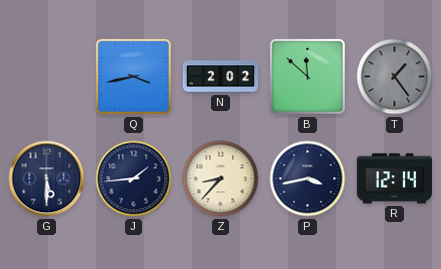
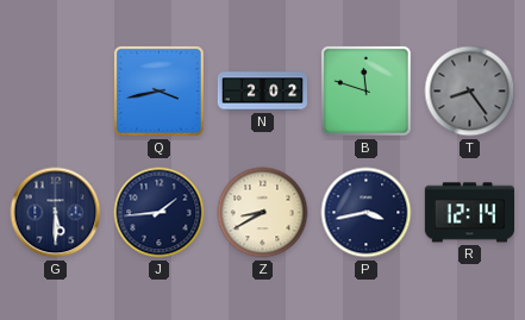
B: 11:52 -> 11:48 (365, 90)
T: 1:24 -> 8:24 (470, 92)
Z: 8:37 -> 8:40 (263, 213)
